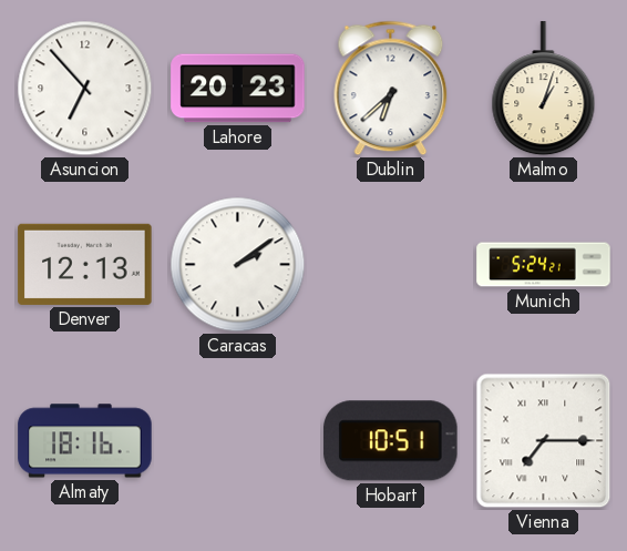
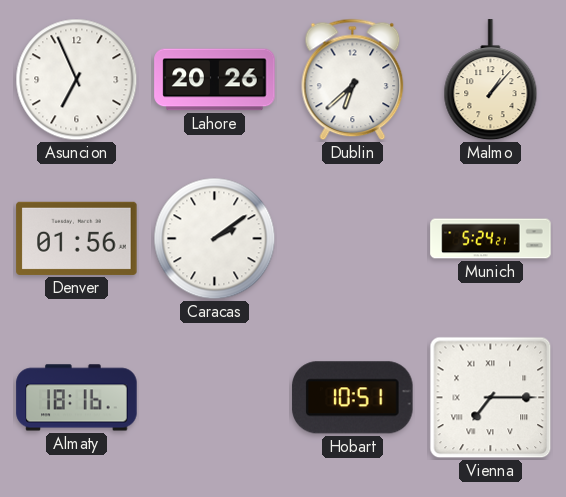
Asuncion: 6:53 -> 6:56 (77, 80)
Lahore: 20:23 -> 20:26 (215, 80)
Malmo: 1:03 -> 1:07 (491, 80)
Denver: 12:13 -> 01:56 (77, 238)
